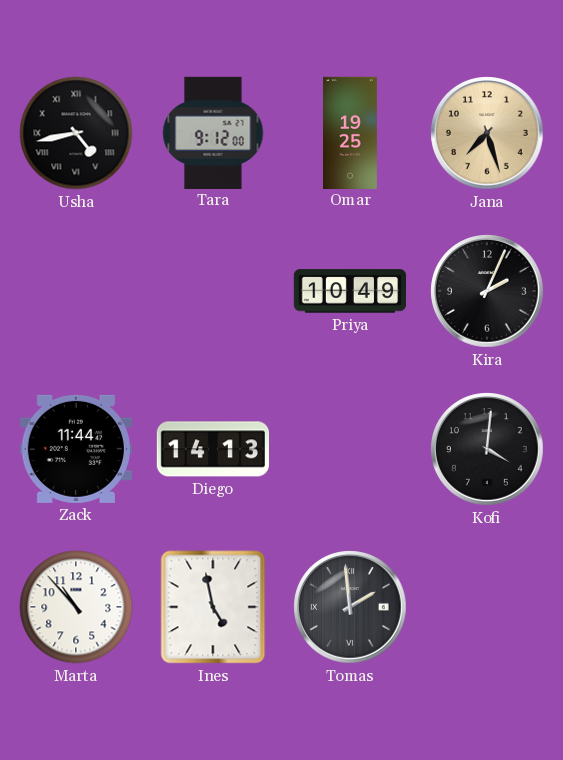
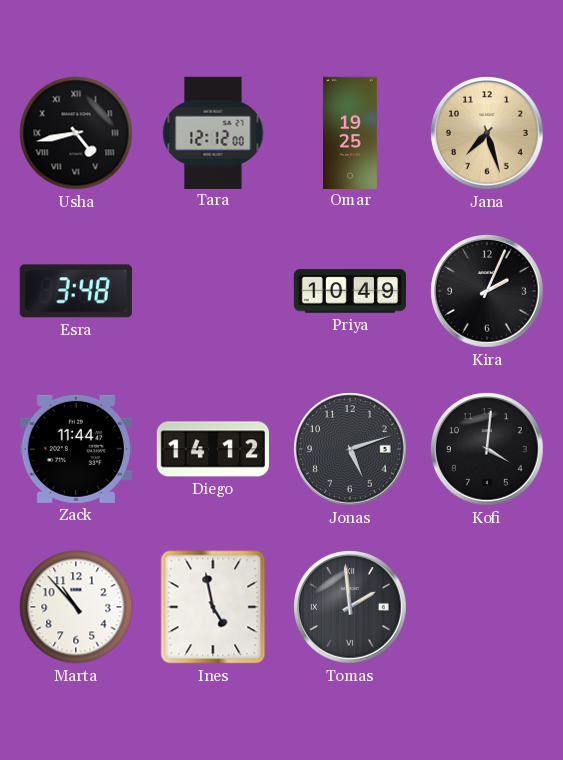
Tara: 9:12 -> 12:12 (213, 132)
Esra: none -> 3:48 (76, 291)
Diego: 14:13 -> 14:12 (212, 449)
Jonas: none -> 5:12 (350, 449)
